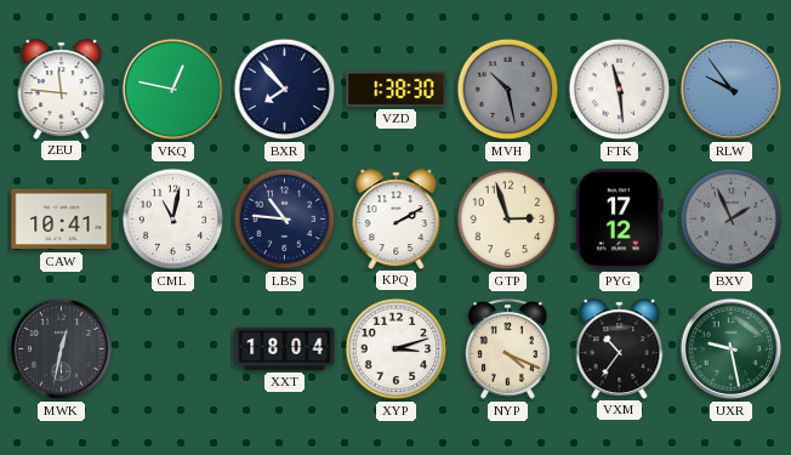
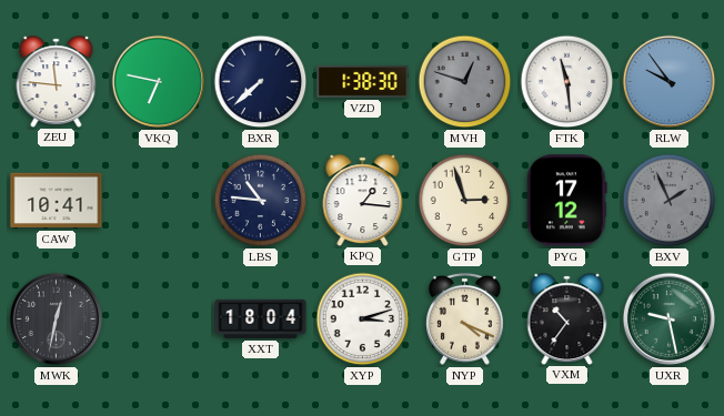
VKQ: 12:47 -> 6:47 (159, 82)
BXR: 7:53 -> 7:38 (261, 82)
MVH: 10:28 -> 12:48 (465, 82)
CML: 11:02 -> none (173, 220)
KPQ: 2:10 -> 1:16 (363, 200)
